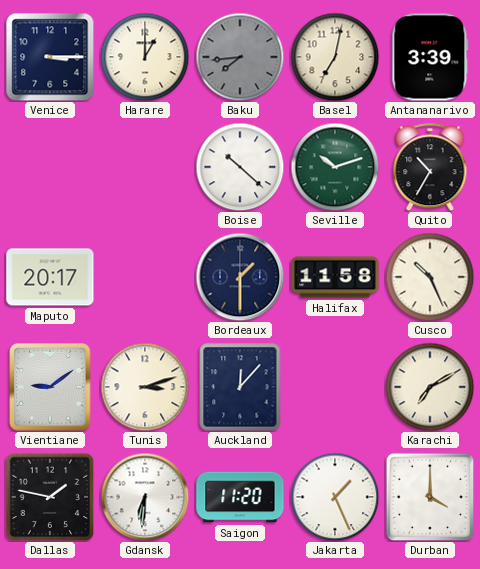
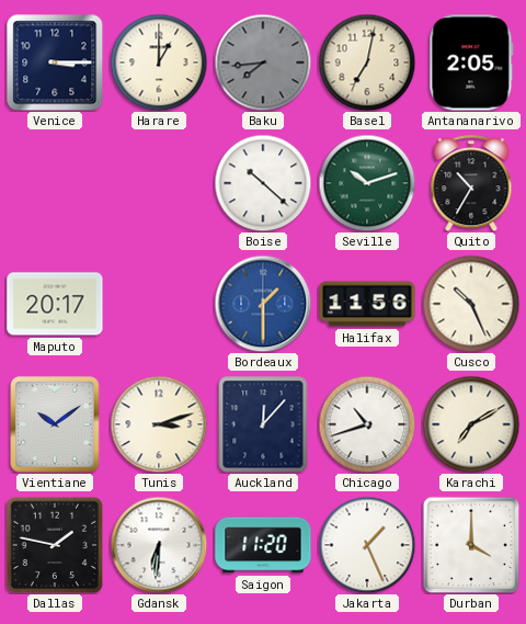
Antananarivo: 3:39 -> 2:05 (471, 63)
Bordeaux dial: navy -> blue (263, 304)
Halifax: 11:58 -> 11:56 (367, 304)
Vientiane: 9:09 -> 10:09 (55, 424)
Chicago: none -> 10:42 (367, 424)
